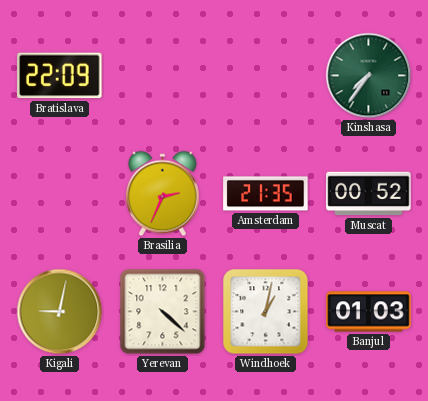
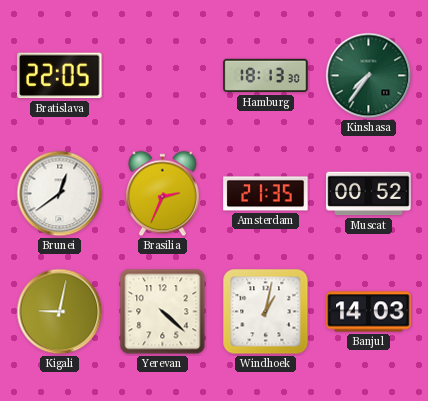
Bratislava: 22:09 -> 22:05 (60, 76)
Hamburg: none -> 18:13 (266, 76)
Brunei: none -> 12:39 (60, 194)
Banjul: 01:03 -> 14:03 (369, 312)
